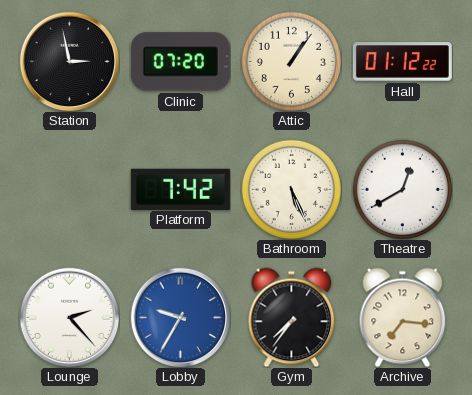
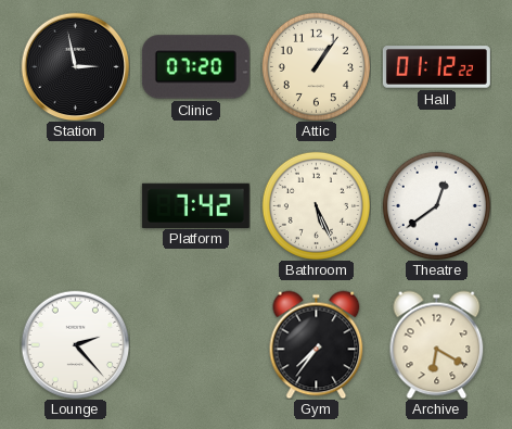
Theatre: 12:40 -> 12:39 (436, 205)
Lobby: 9:35 -> none (180, 317)
Archive: 7:16 -> 6:20 (437, 344)
